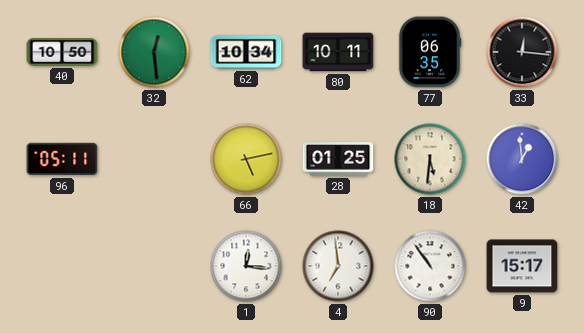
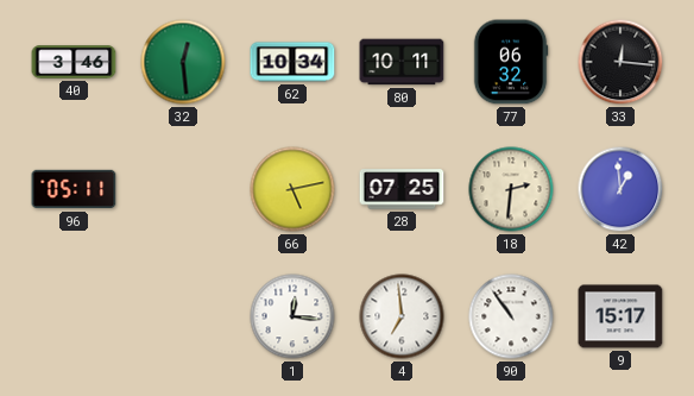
40: 10:50 -> 3:46 (74, 62)
77: 06:35 -> 06:32 (511, 62)
28: 01:25 -> 07:25 (402, 189)
18: 5:31 -> 2:31 (511, 189)
